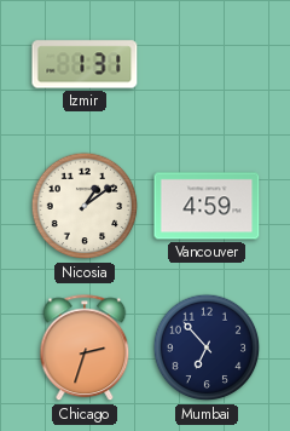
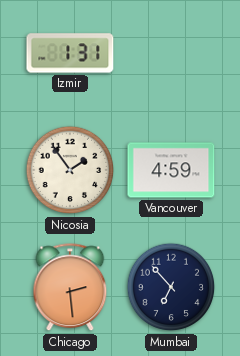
Nicosia: 1:09 -> 1:54 (70, 170)
Chicago: 2:33 -> 2:29 (70, 288)
